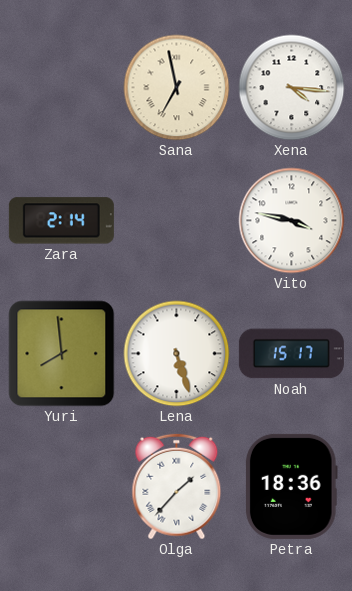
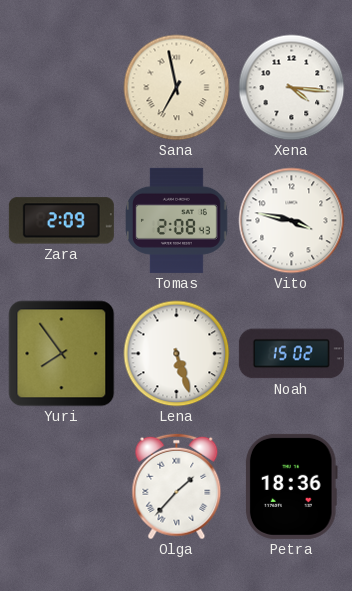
Zara: 2:14 -> 2:09 (61, 221)
Tomas: none -> 2:08 (177, 220)
Yuri: 7:59 -> 7:54 (62, 354)
Noah: 15:17 -> 15:02 (291, 354)
